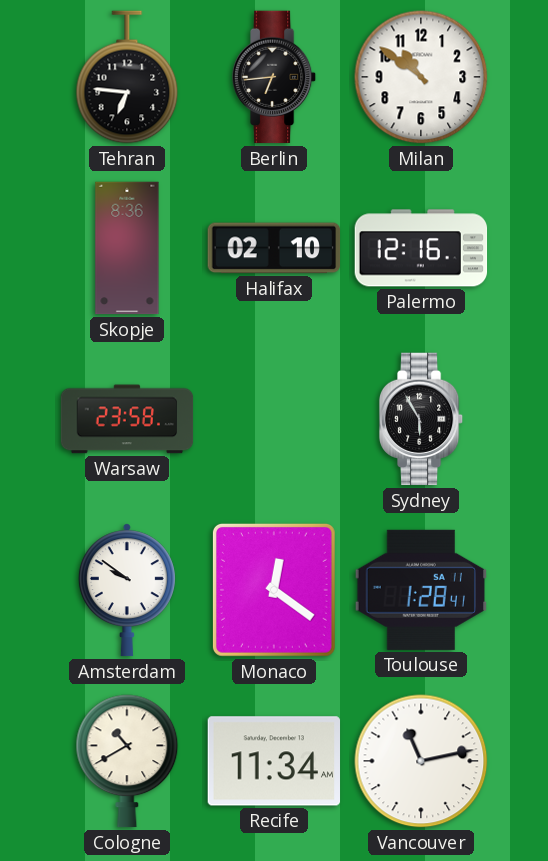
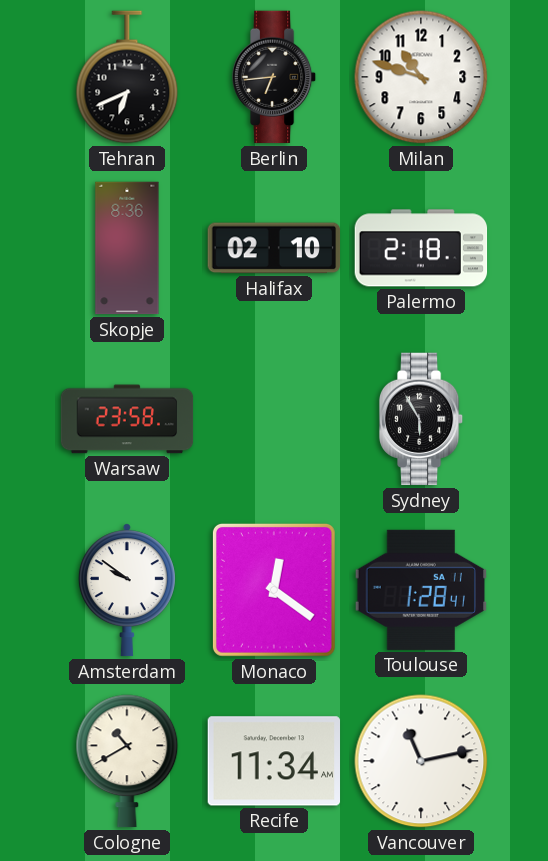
Tehran: 6:46 -> 6:41 (127, 77)
Milan: 10:51 -> 10:48 (421, 77)
Palermo: 12:16 -> 2:18 (421, 248)
